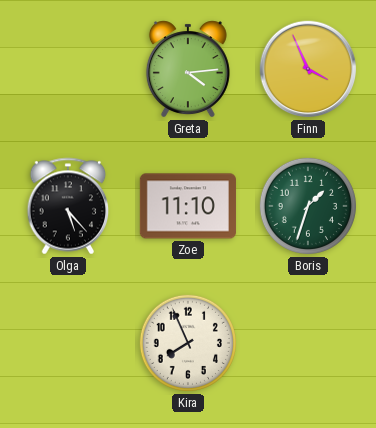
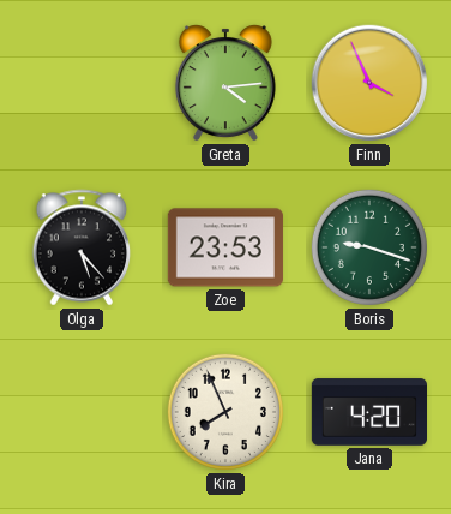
Zoe: 11:10 -> 23:53 (225, 247)
Boris: 1:33 -> 9:18 (369, 247)
Jana: none -> 4:20 (368, 412)
